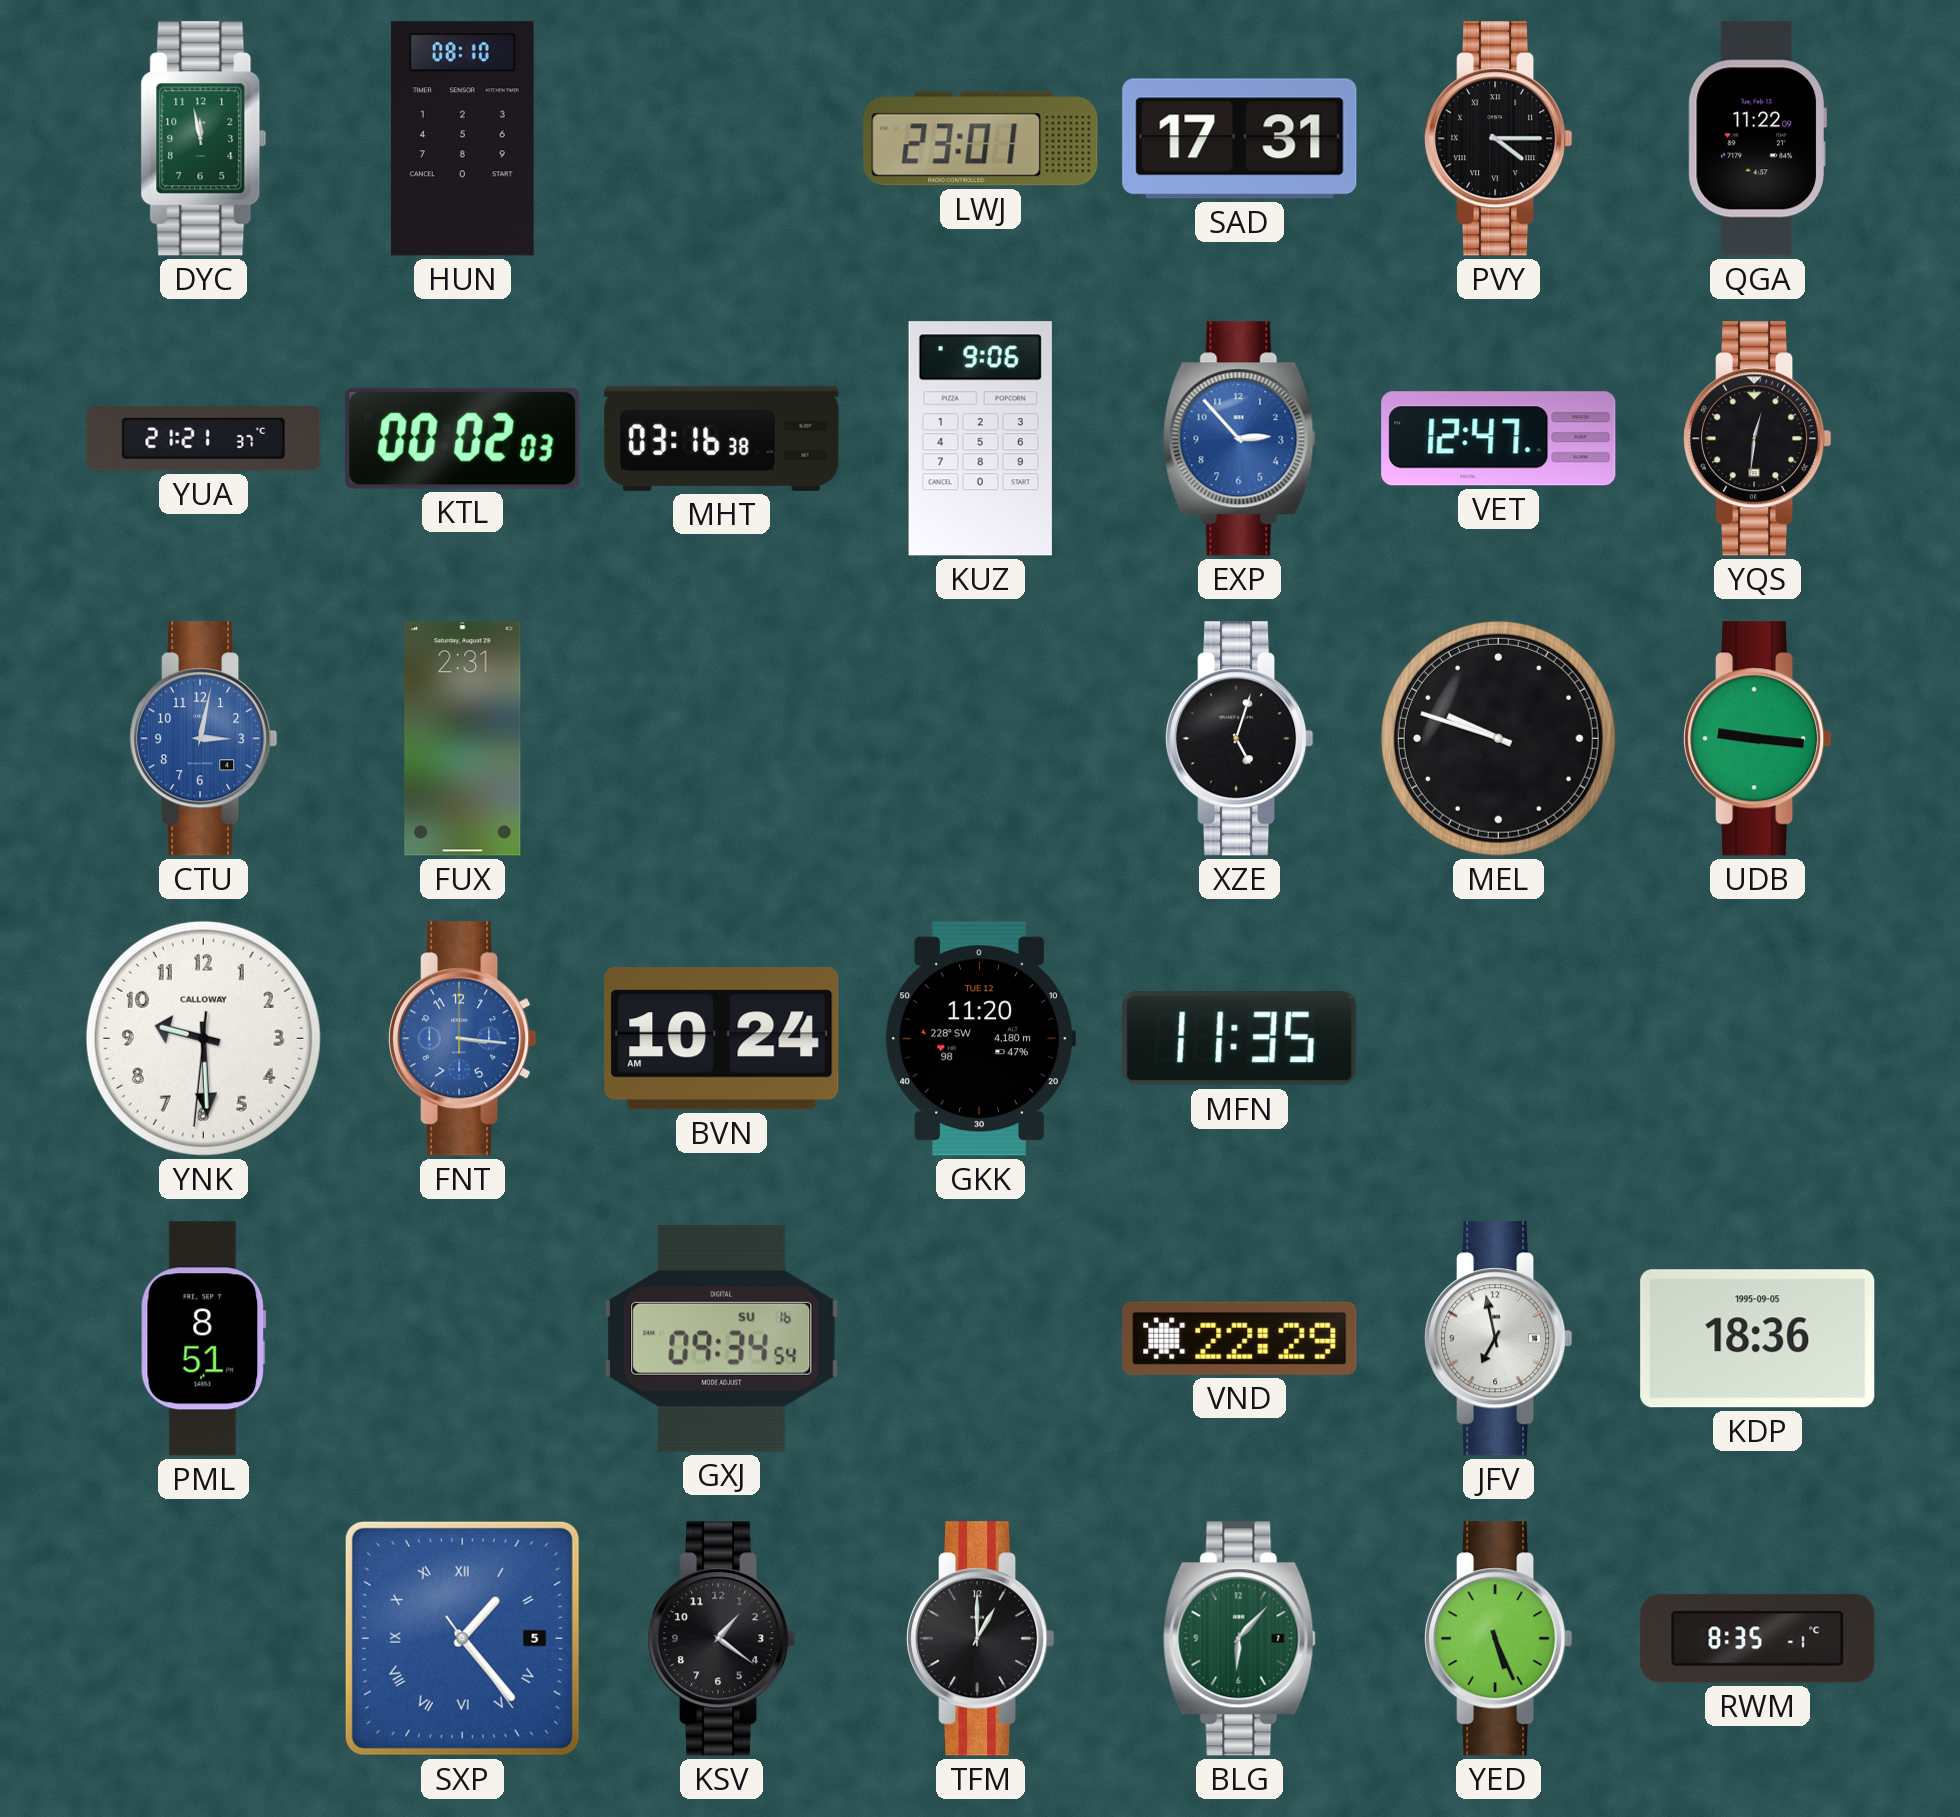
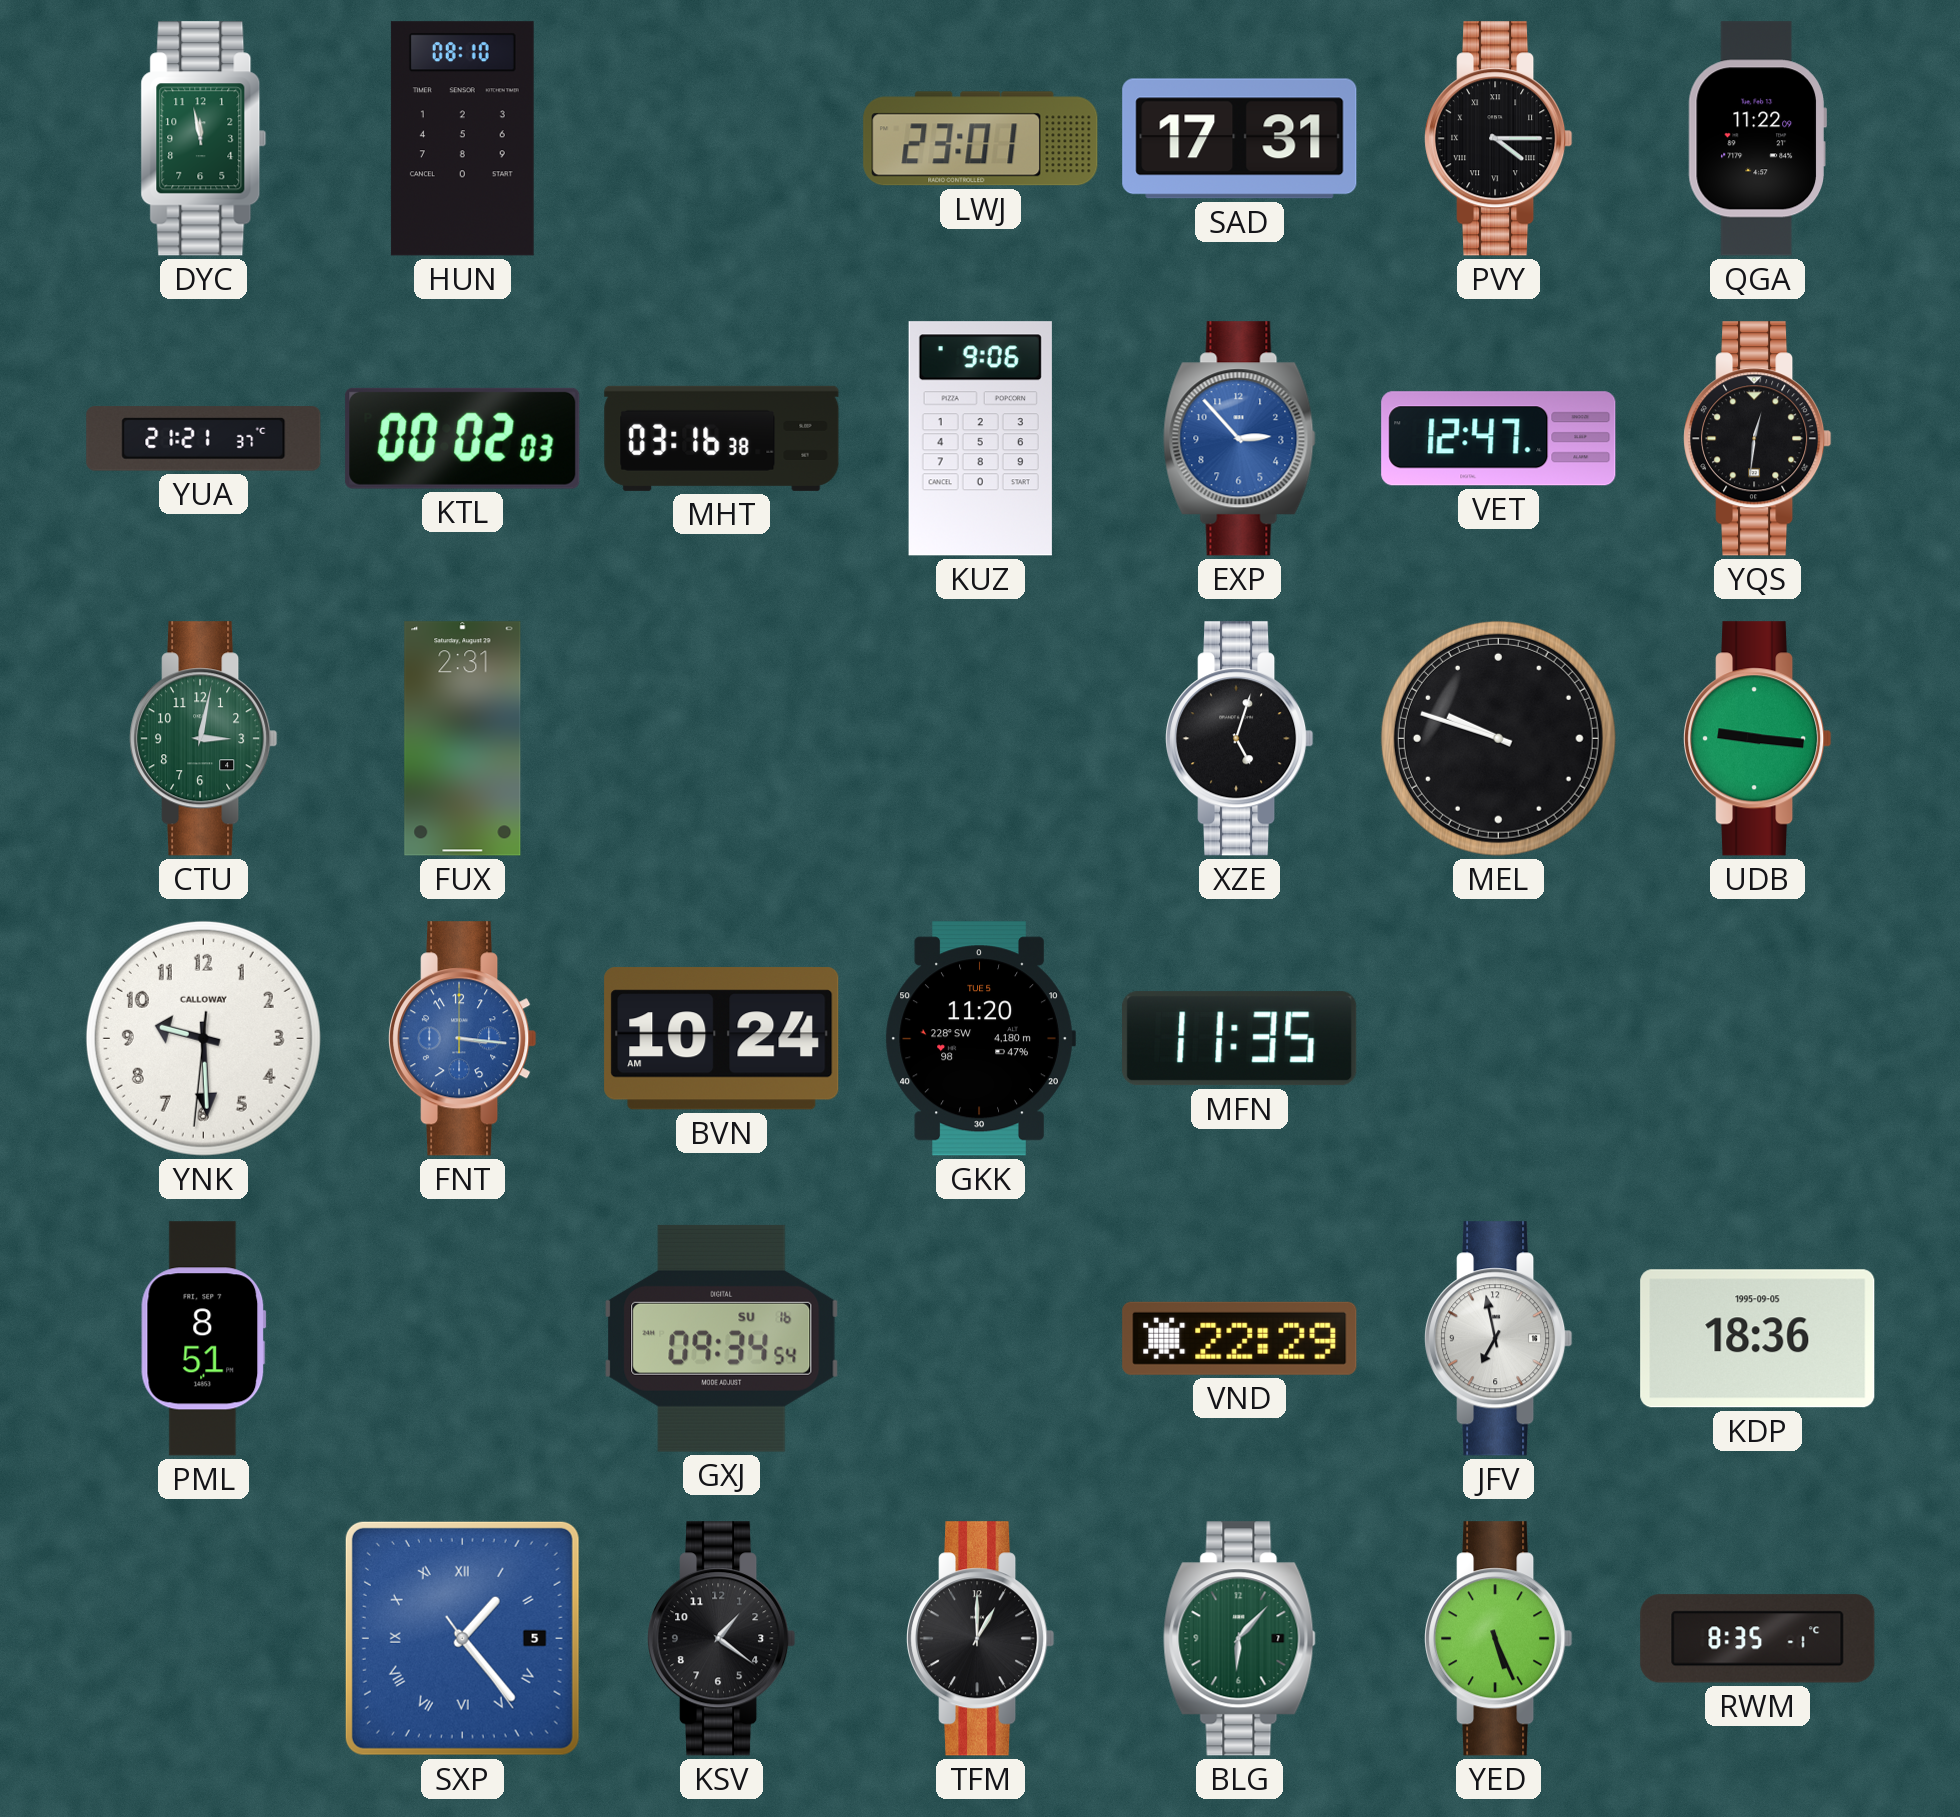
CTU dial: blue -> green (204, 739)
GKK date: TUE 12 -> TUE 5 (980, 1039)
